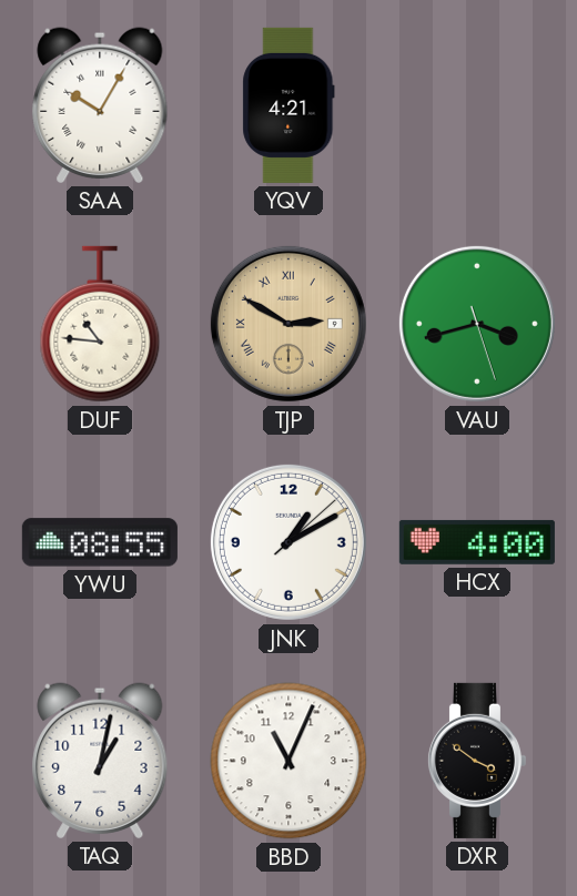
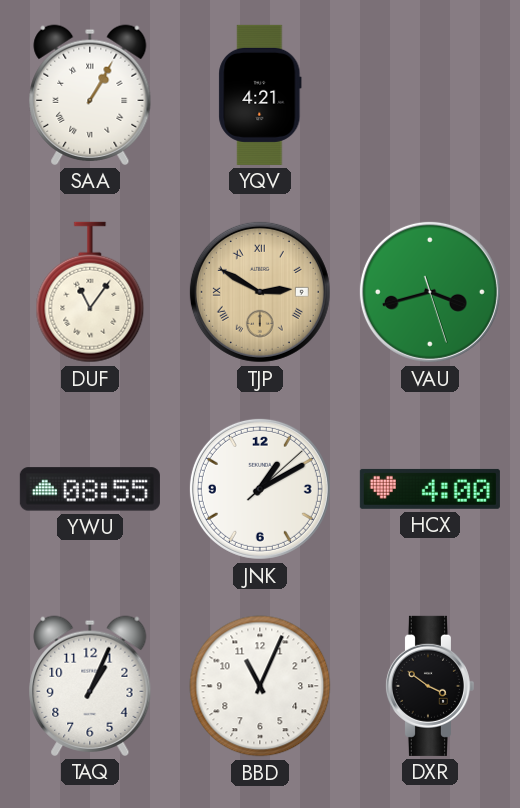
SAA: 10:05 -> 1:05 (90, 95)
DUF: 10:46 -> 11:06 (90, 292)
TAQ: 1:02 -> 1:04 (90, 686)
